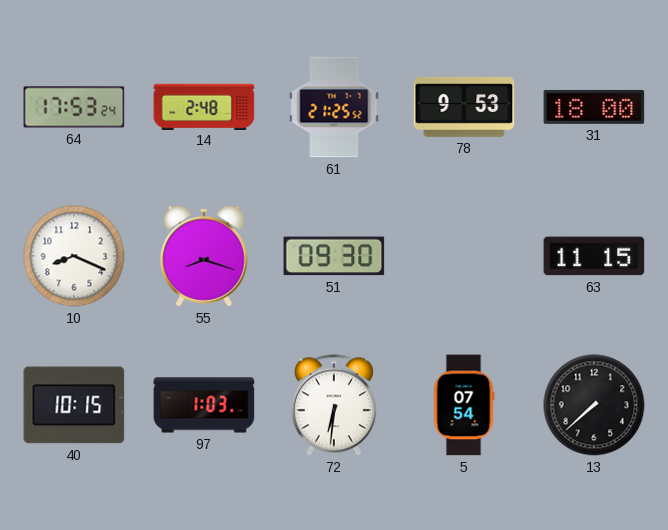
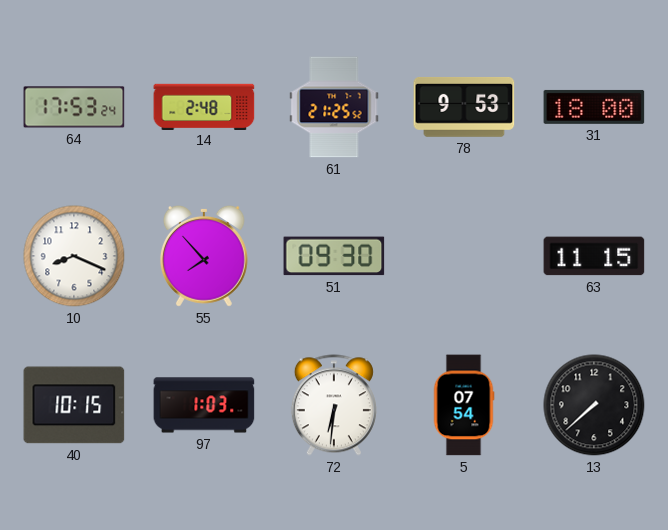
55: 8:18 -> 7:53 (204, 257)
